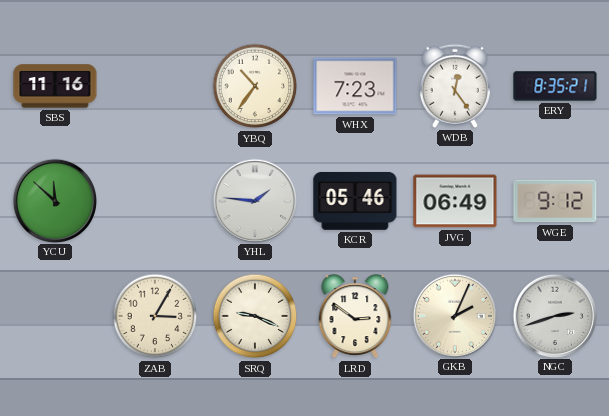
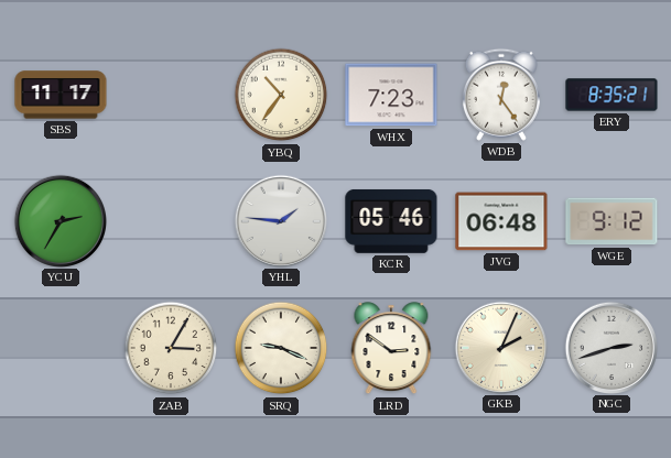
SBS: 11:16 -> 11:17 (61, 95)
YCU: 11:52 -> 2:35 (59, 220)
JVG: 06:49 -> 06:48 (501, 221)
